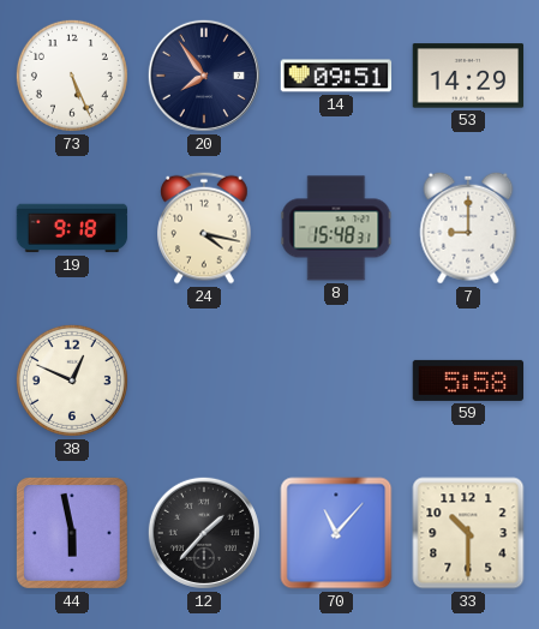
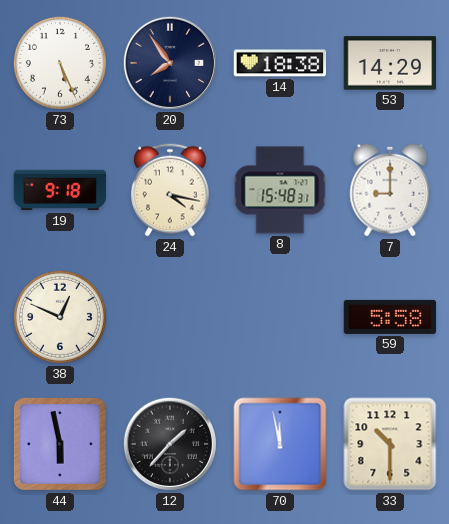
14: 09:51 -> 18:38 (280, 63)
70: 11:07 -> 11:58 (280, 444)
